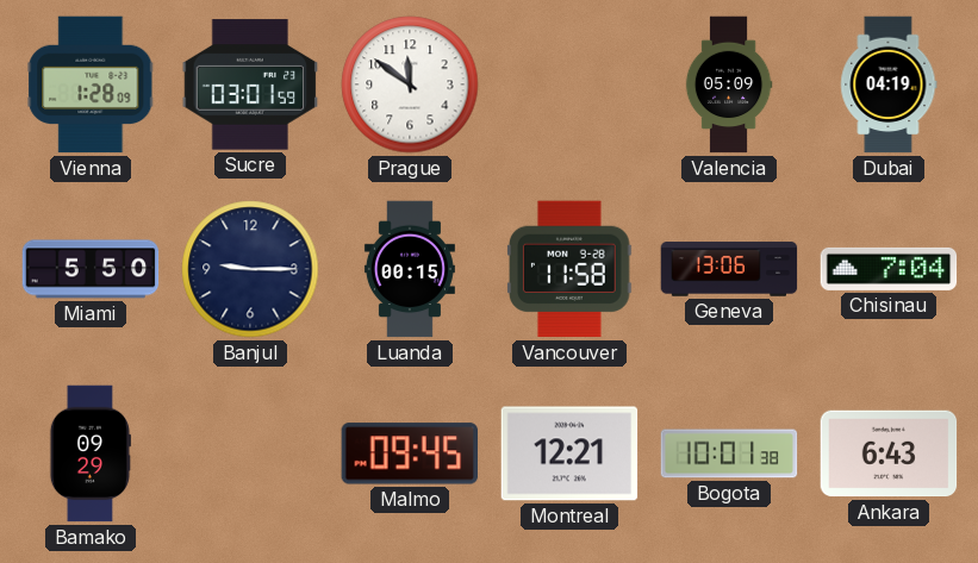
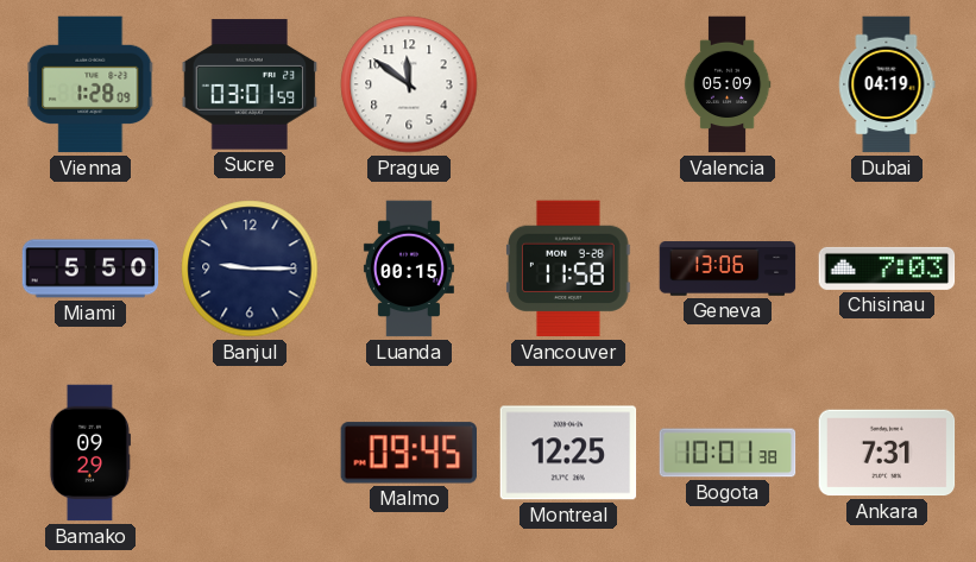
Chisinau: 7:04 -> 7:03 (887, 269)
Montreal: 12:21 -> 12:25 (568, 453)
Ankara: 6:43 -> 7:31 (887, 453)
